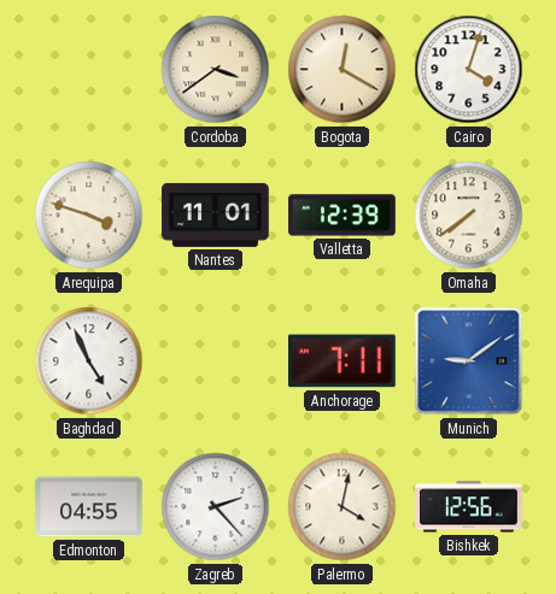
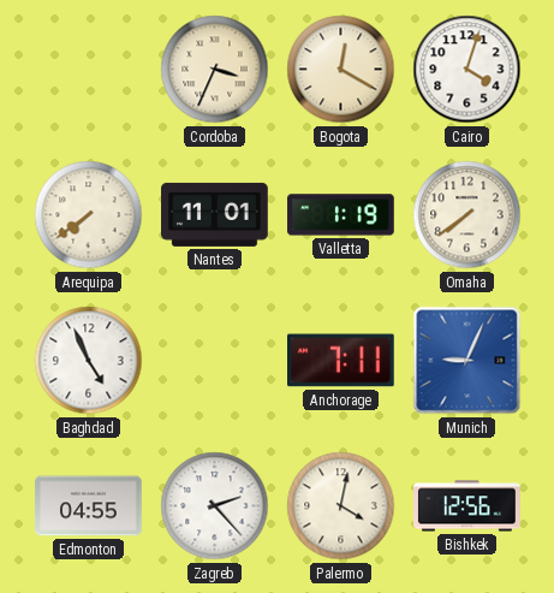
Cordoba: 3:39 -> 3:34 (215, 70)
Arequipa: 3:48 -> 7:39 (89, 215)
Valletta: 12:39 -> 1:19 (341, 215)
Munich: 9:09 -> 9:04 (467, 361)
